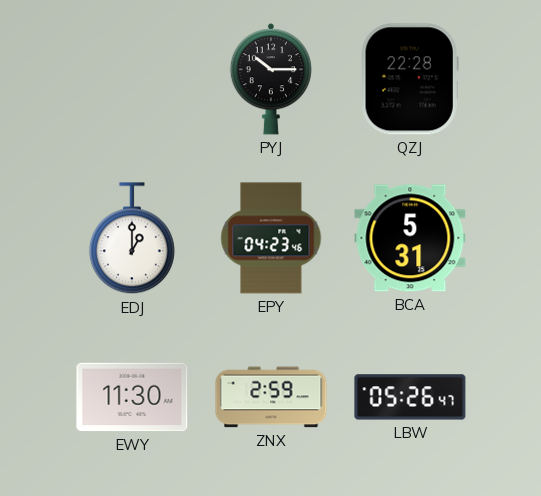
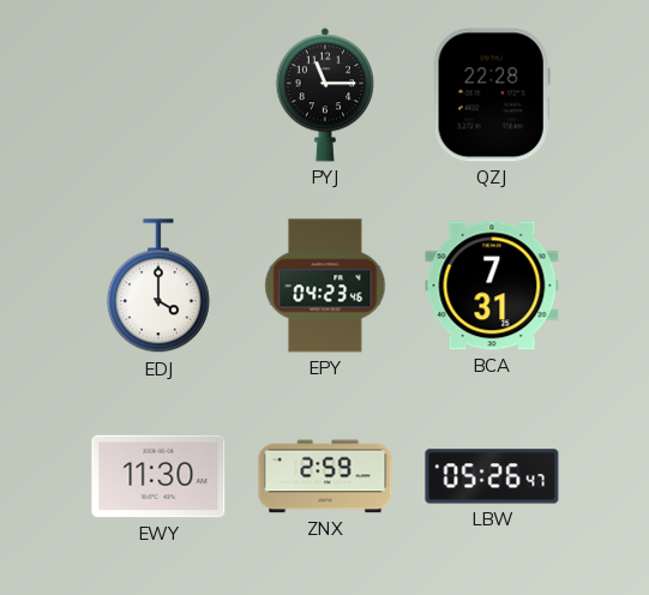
PYJ: 10:15 -> 11:15 (324, 95)
EDJ: 1:00 -> 4:00 (158, 287)
BCA: 5:31 -> 7:31 (492, 286)
